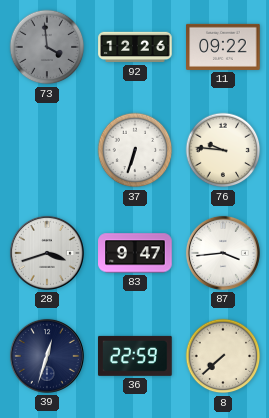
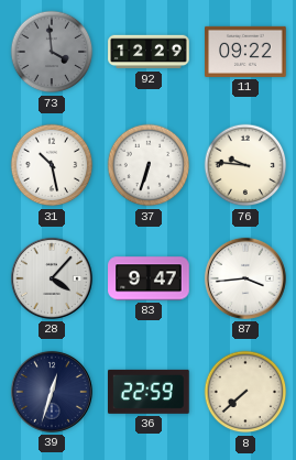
92: 12:26 -> 12:29 (149, 52)
31: none -> 10:28 (52, 165)
28: 3:42 -> 4:07 (52, 278)
